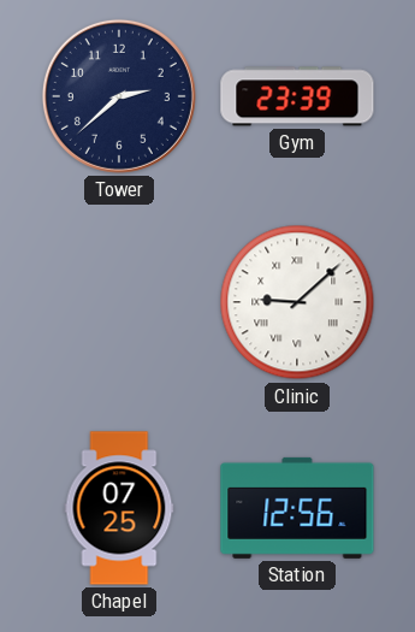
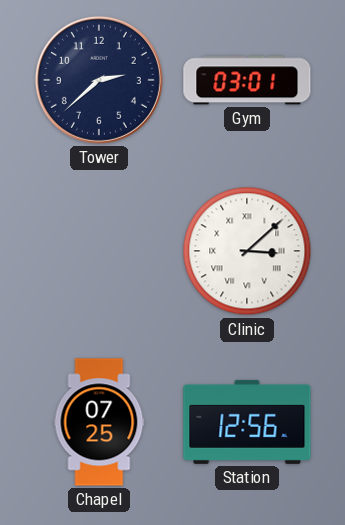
Gym: 23:39 -> 03:01 (247, 80)
Clinic: 9:08 -> 3:08 (247, 251)
